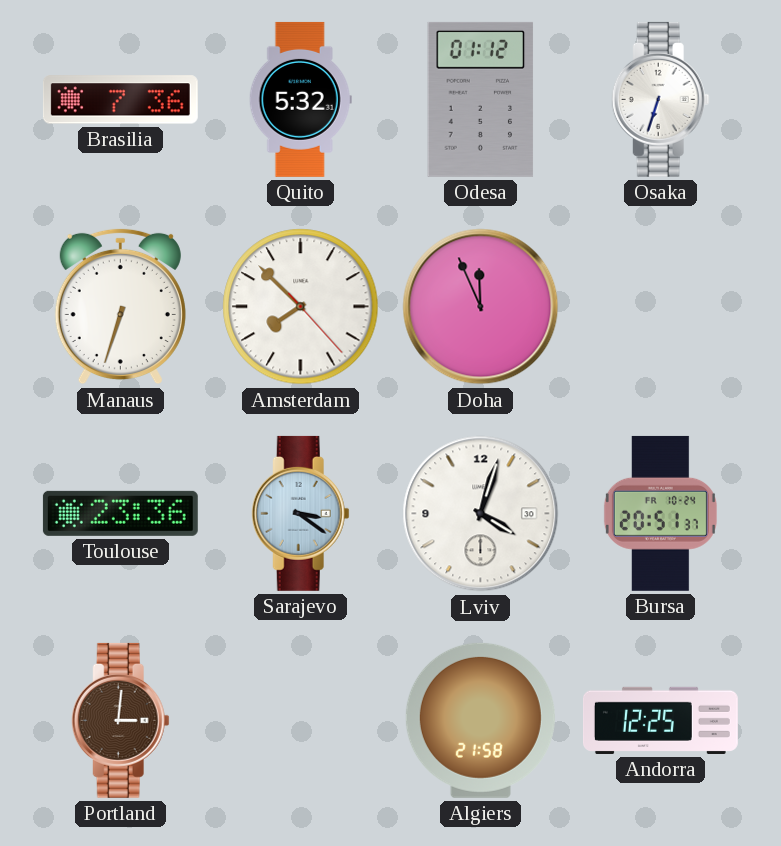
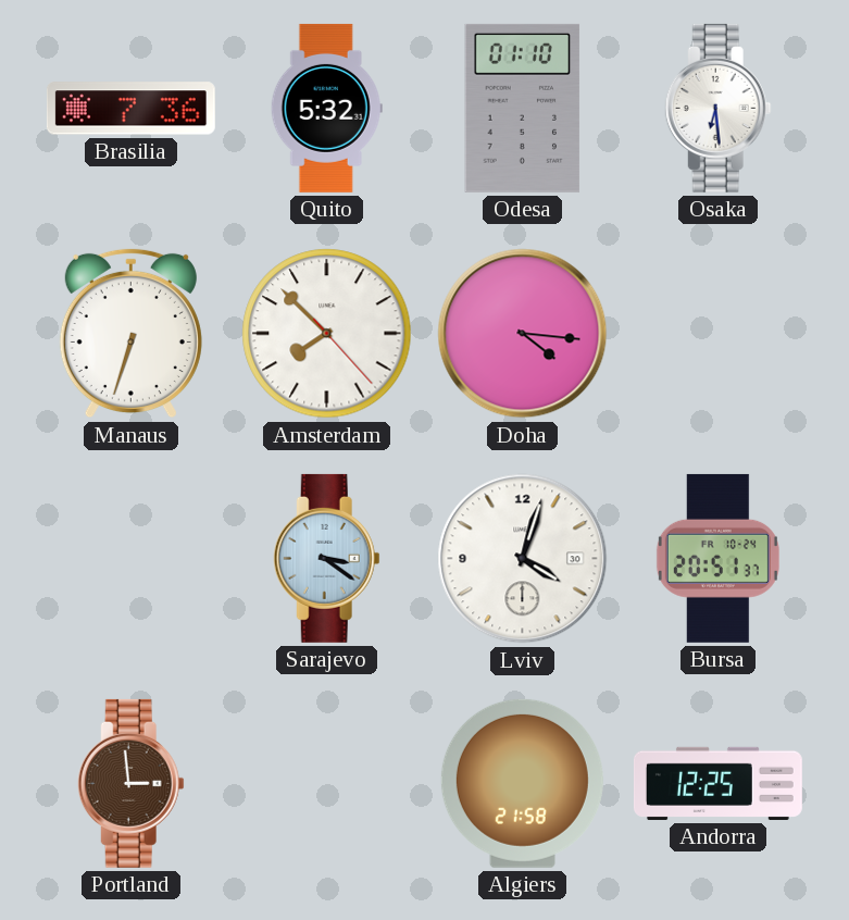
Odesa: 01:12 -> 01:10 (523, 108)
Osaka: 6:33 -> 6:29 (717, 108)
Doha: 11:56 -> 4:16 (523, 334)
Toulouse: 23:36 -> none (120, 513)
Portland: 3:01 -> 2:59 (130, 783)
